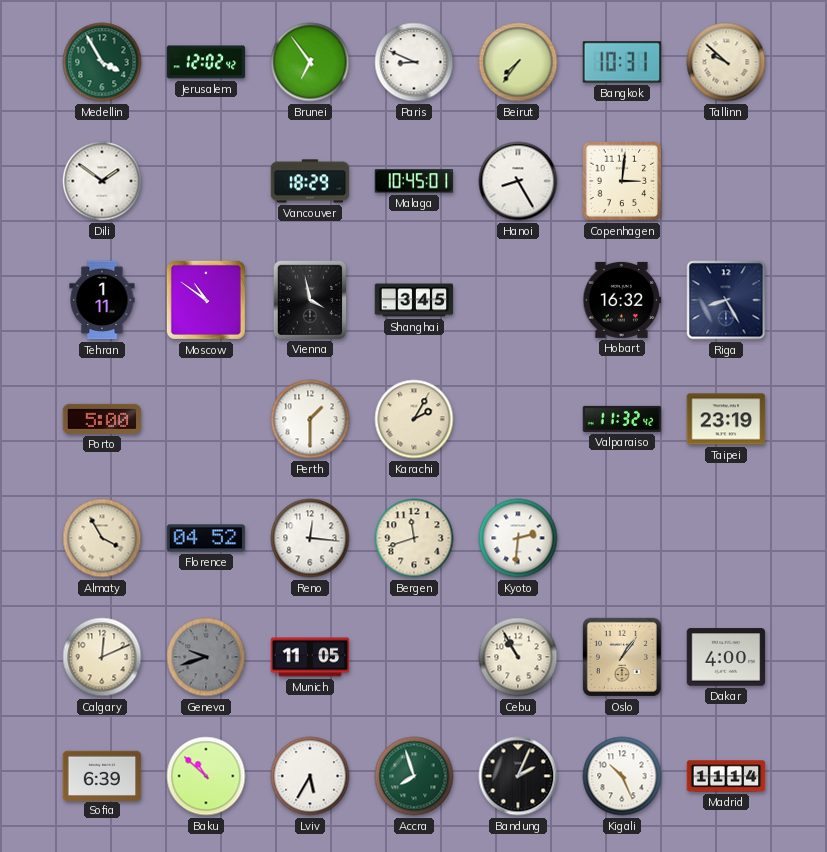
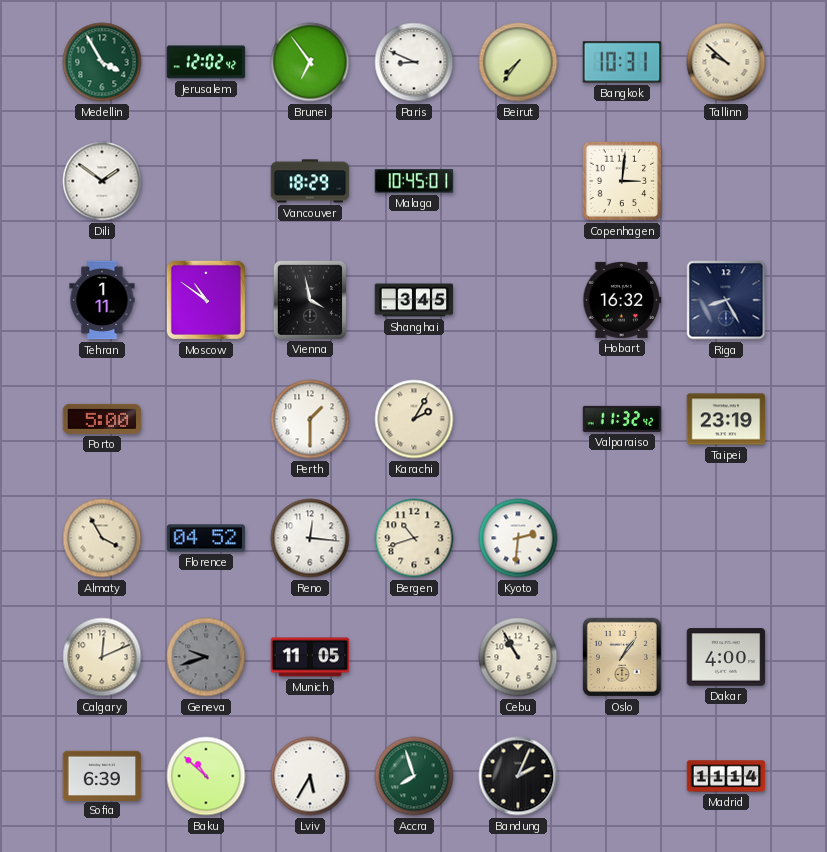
Hanoi: 8:25 -> none (518, 181)
Bergen: 11:42 -> 10:42 (414, 538)
Kigali: 10:26 -> none (622, 776)
